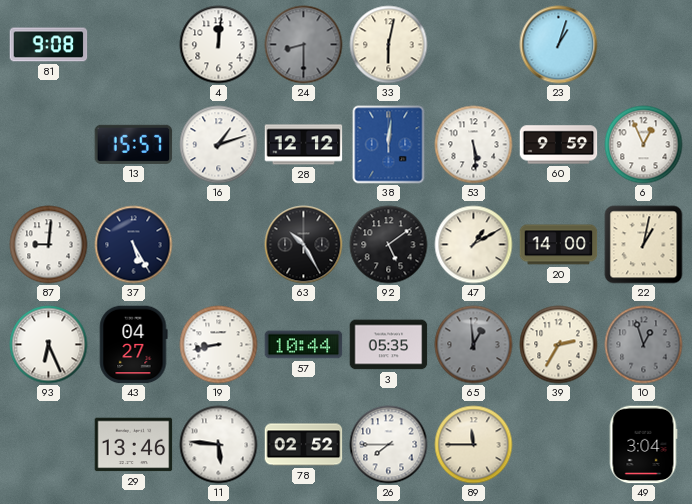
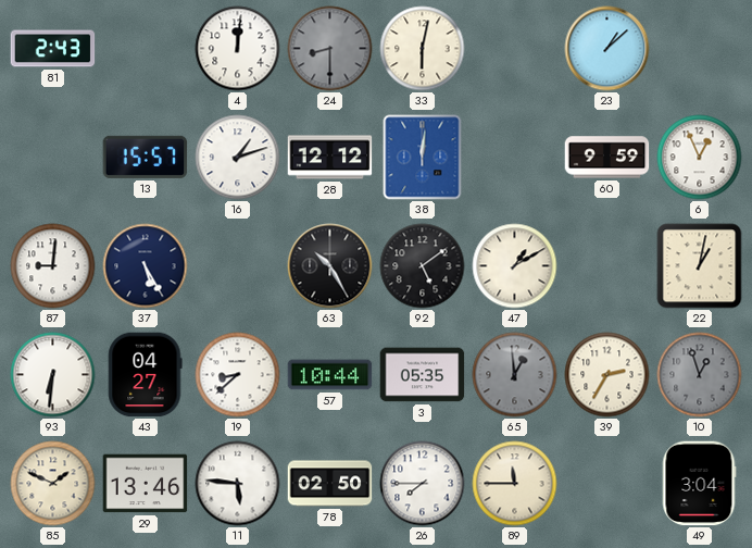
81: 9:08 -> 2:43 (53, 49)
23: 1:03 -> 1:08 (607, 49)
53: 5:29 -> none (474, 145)
20: 14:00 -> none (559, 245)
93: 6:26 -> 6:31 (53, 375)
19: 8:43 -> 8:38 (238, 375)
85: none -> 1:49 (53, 484)
78: 02:52 -> 02:50 (330, 484)
